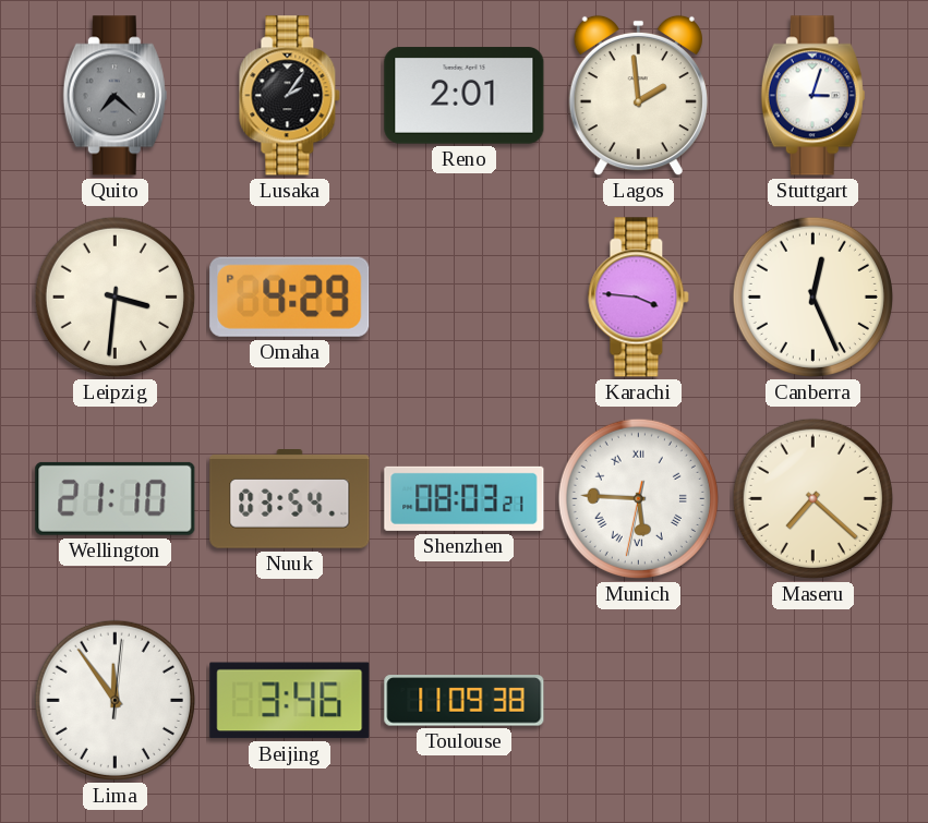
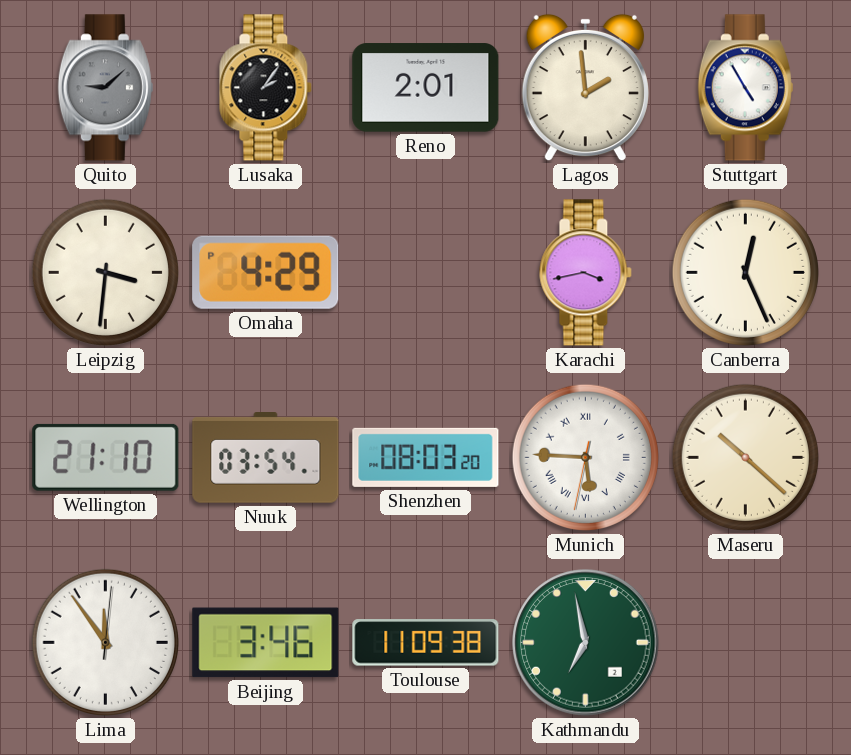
Quito: 7:22 -> 9:08 (105, 88)
Stuttgart: 3:03 -> 4:55 (745, 88)
Karachi: 3:46 -> 3:43 (586, 273)
Shenzhen: 08:03:21 -> 08:03:20 (426, 457)
Maseru: 7:22 -> 10:22 (745, 457)
Kathmandu: none -> 6:58 (586, 643)
